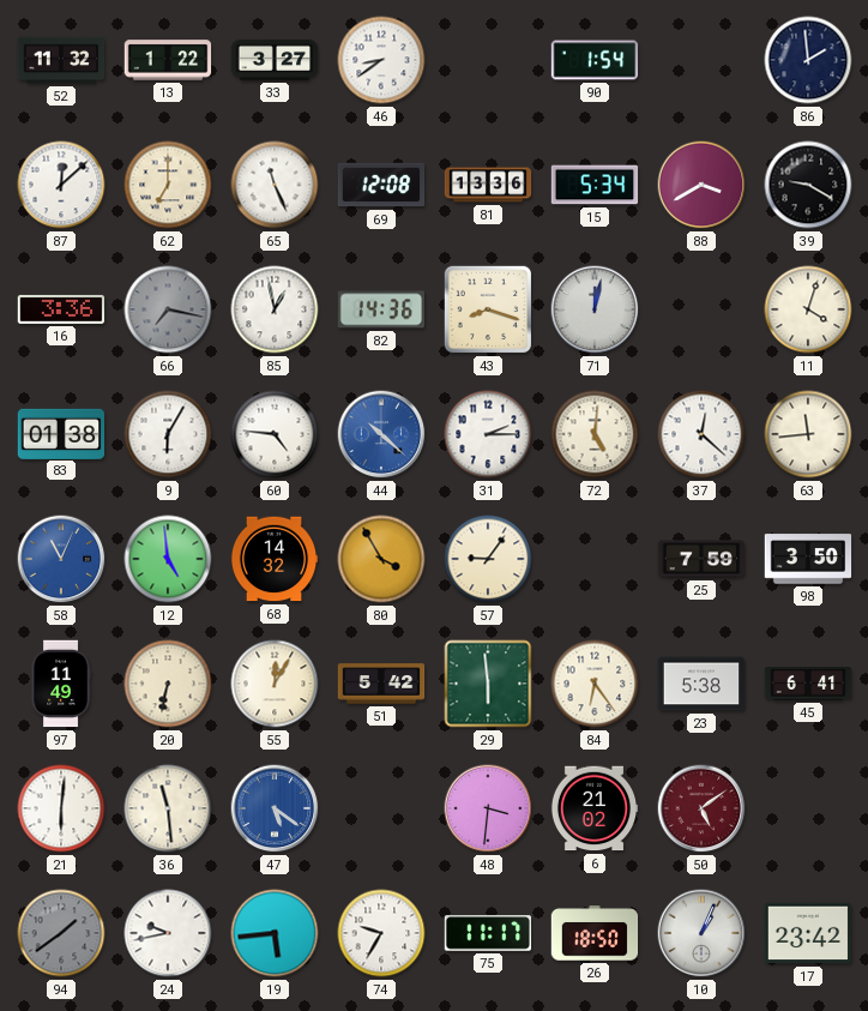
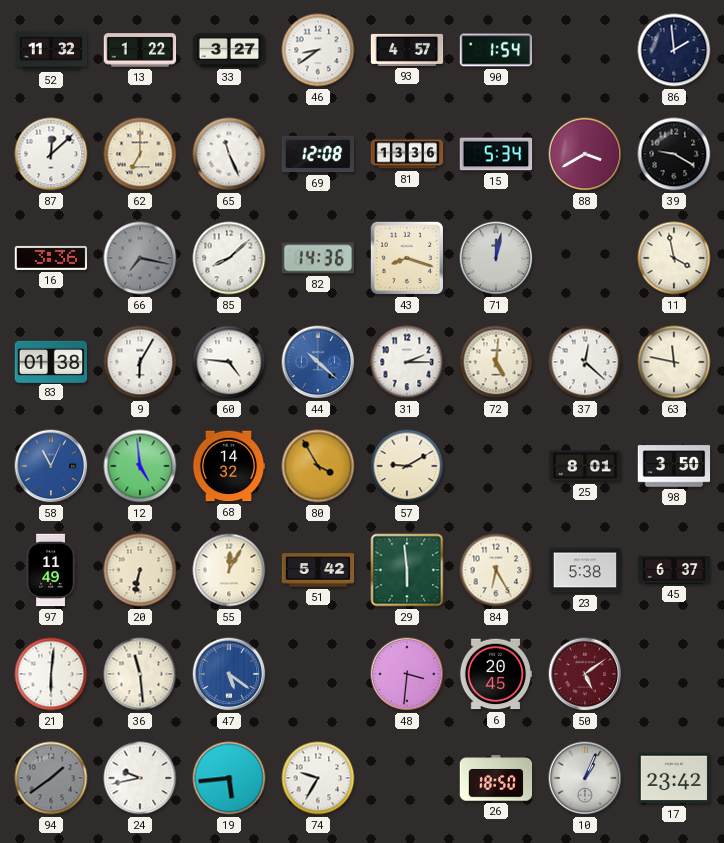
93: none -> 4:57 (407, 50)
85: 12:58 -> 8:08 (229, 258)
11: 4:03 -> 3:58 (674, 258)
63: 11:44 -> 11:47 (674, 362)
57: 9:06 -> 9:10 (407, 466)
25: 7:59 -> 8:01 (585, 466)
84: 6:24 -> 6:25 (496, 570)
45: 6:41 -> 6:37 (674, 570)
6: 21:02 -> 20:45 (496, 674)
75: 11:17 -> none (488, 933)
